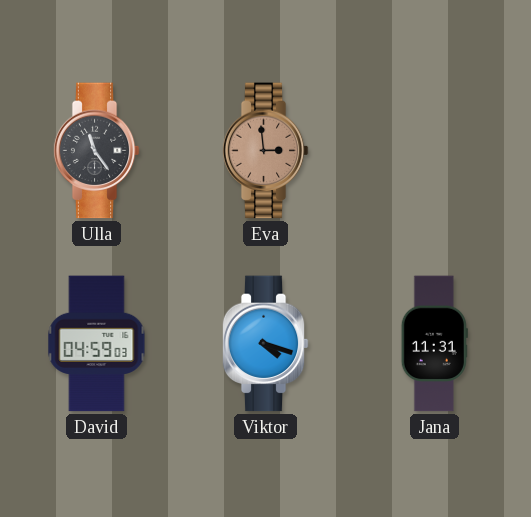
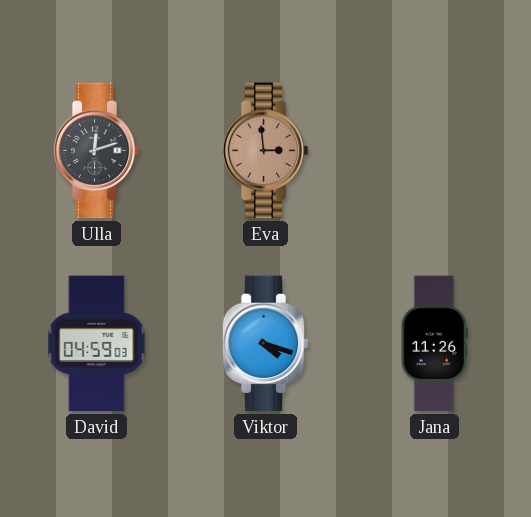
Ulla: 11:24 -> 12:12 (96, 151)
Jana: 11:31 -> 11:26 (434, 344)
